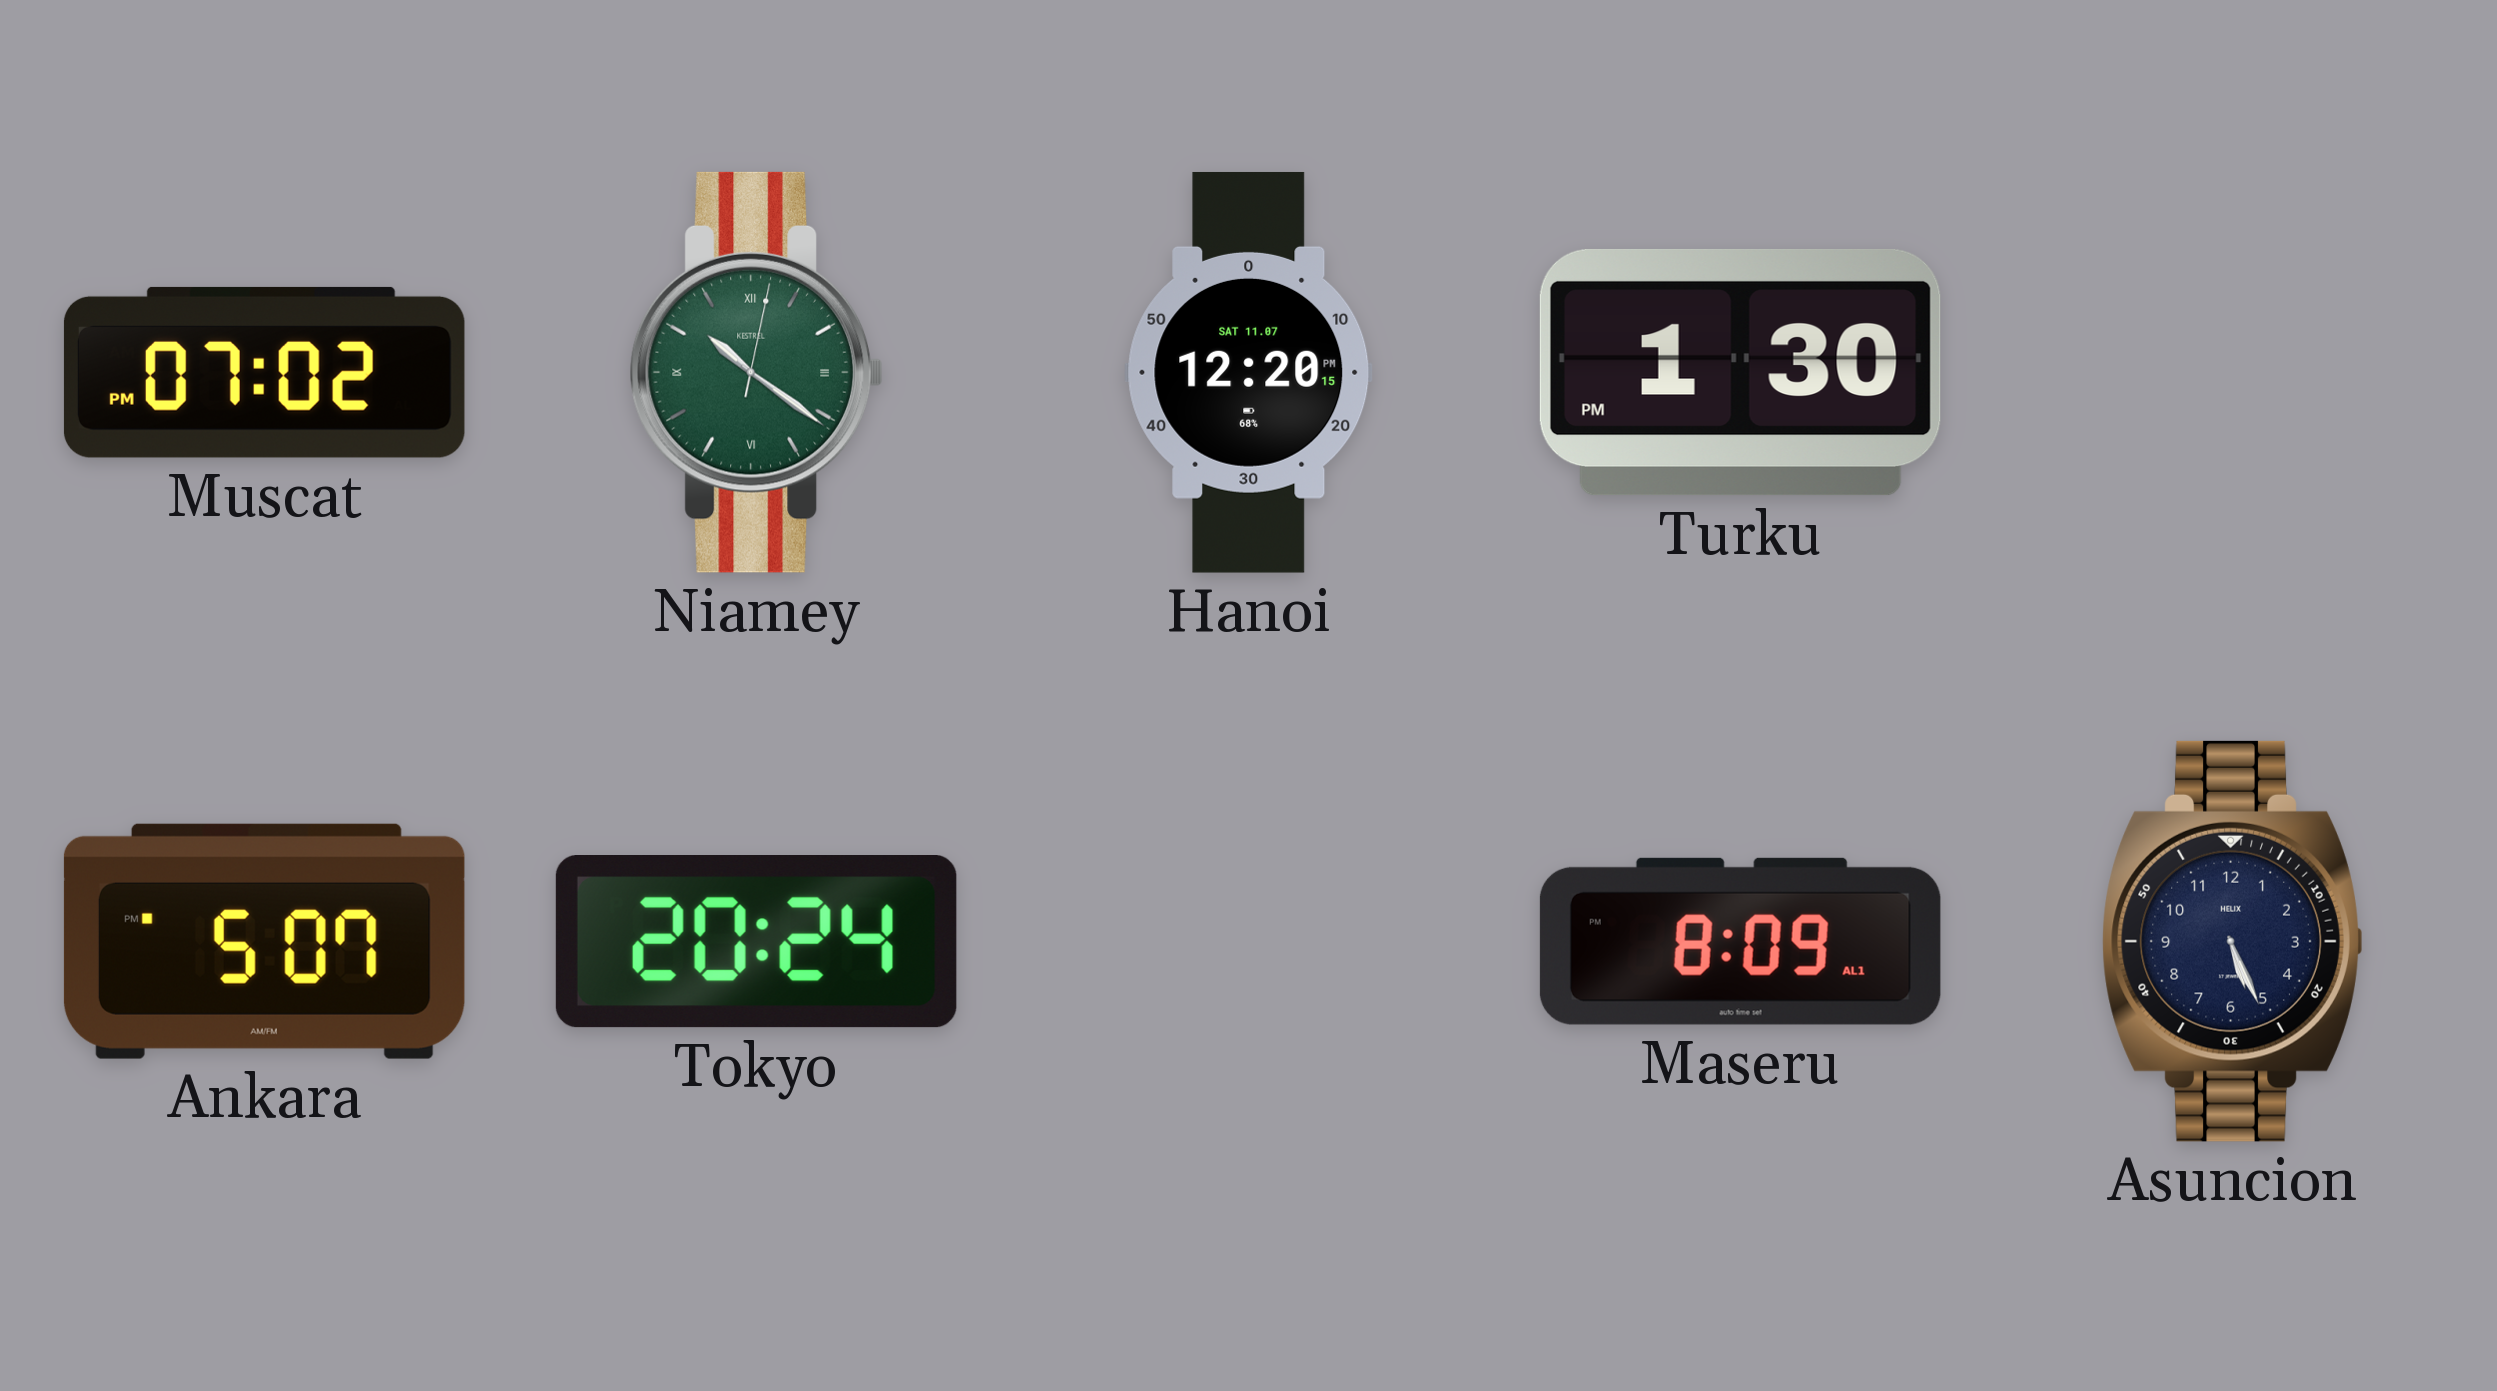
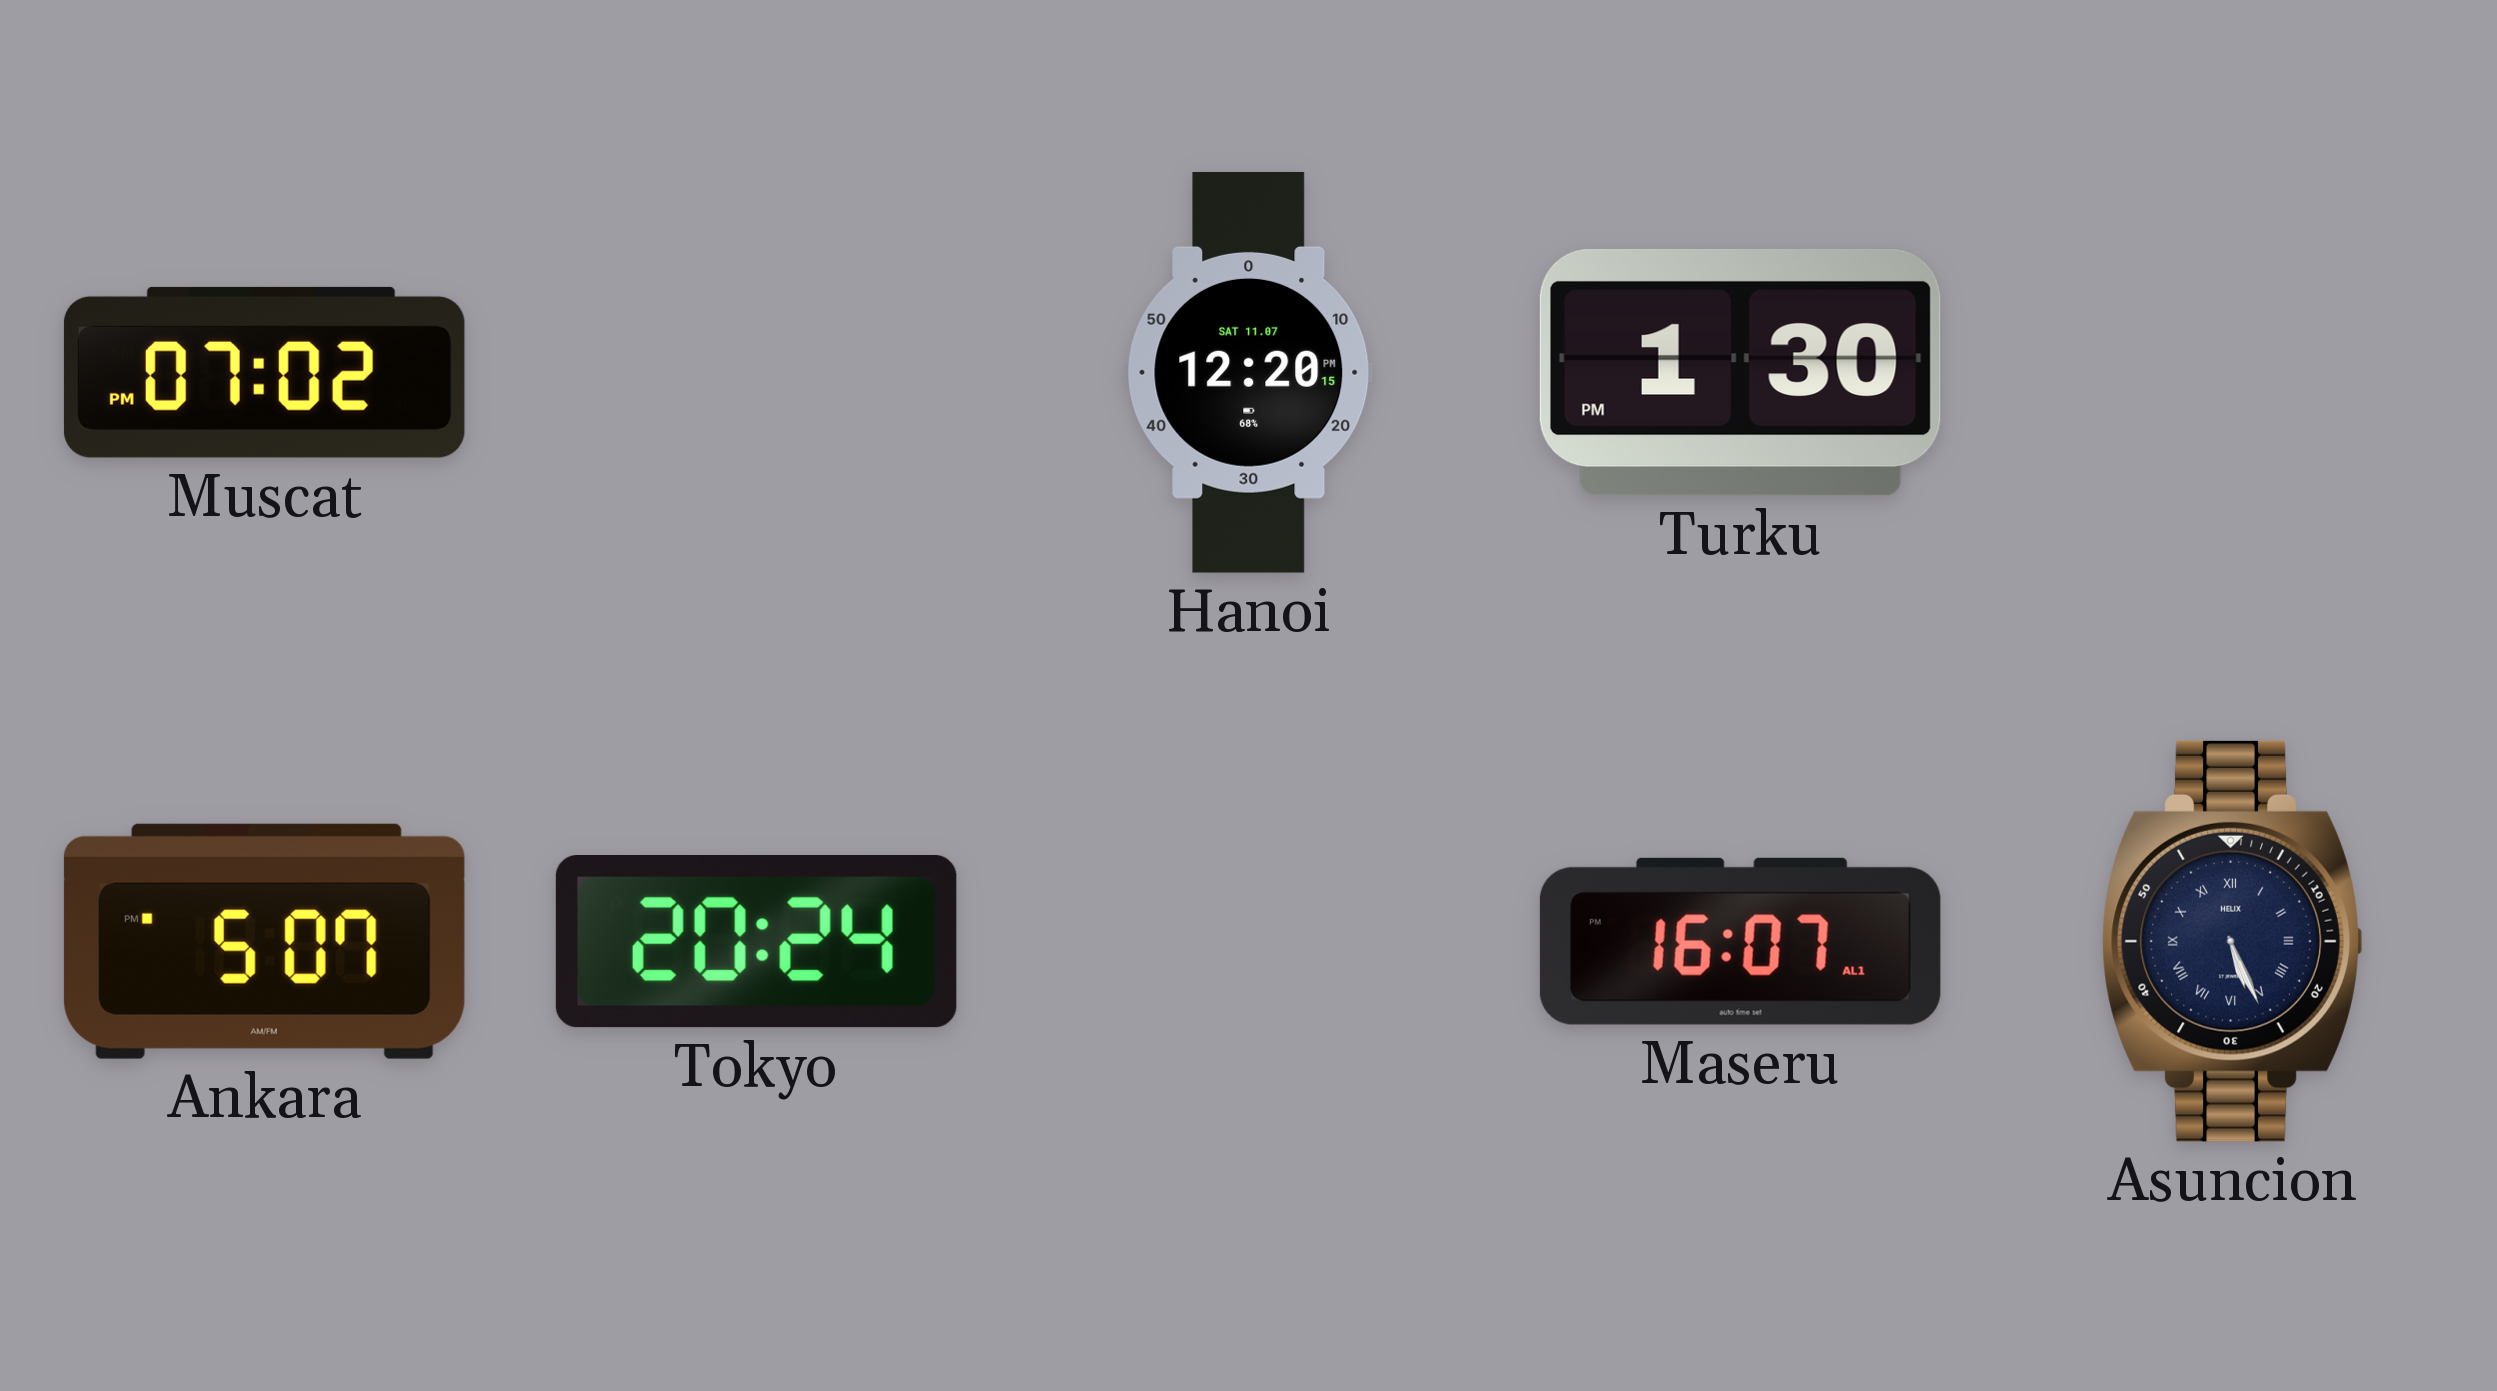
Niamey: 10:21 -> none (756, 372)
Maseru: 8:09 -> 16:07 (1740, 941)
Asuncion numerals: Arabic -> Roman (2233, 941)
